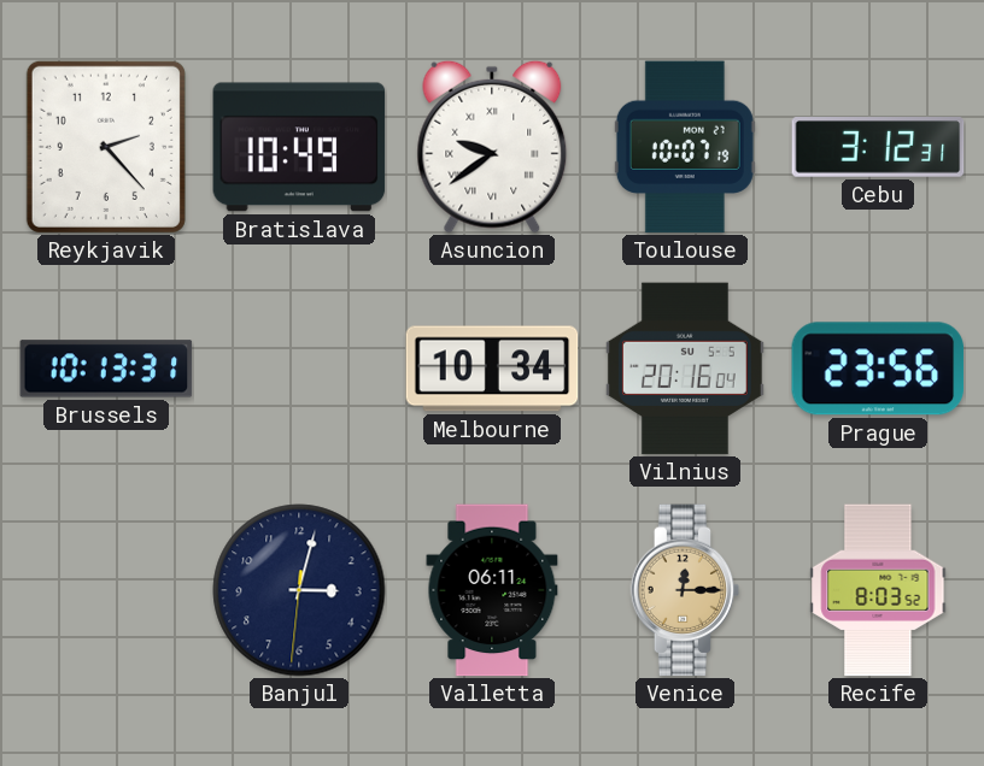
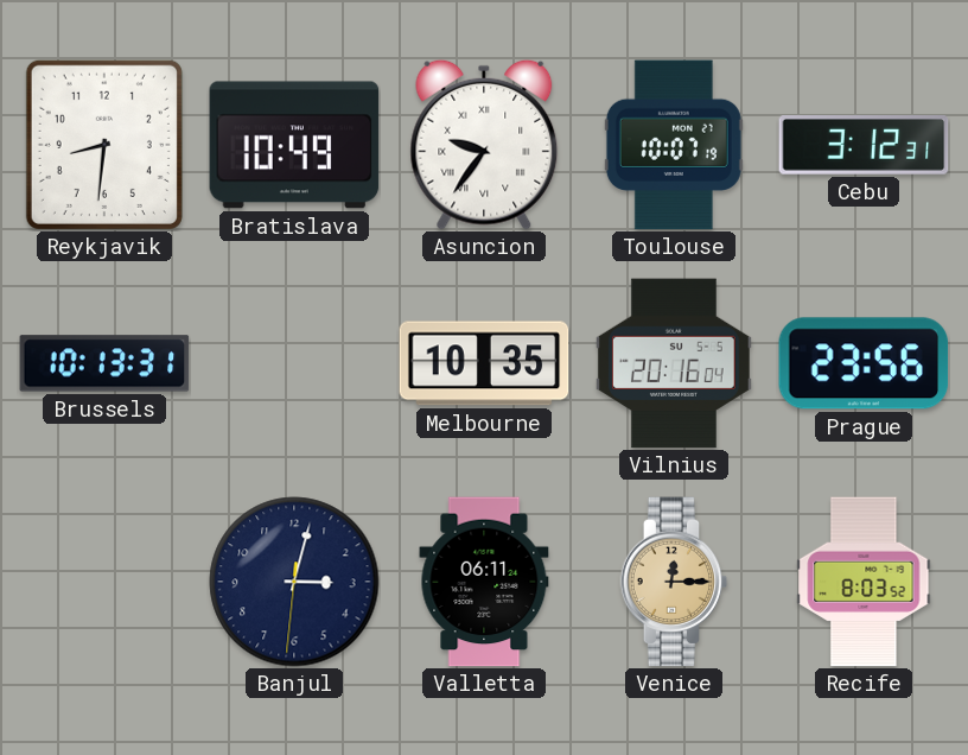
Reykjavik: 2:23 -> 8:31 (104, 145)
Asuncion: 9:39 -> 9:36 (484, 145)
Melbourne: 10:34 -> 10:35 (484, 363)
